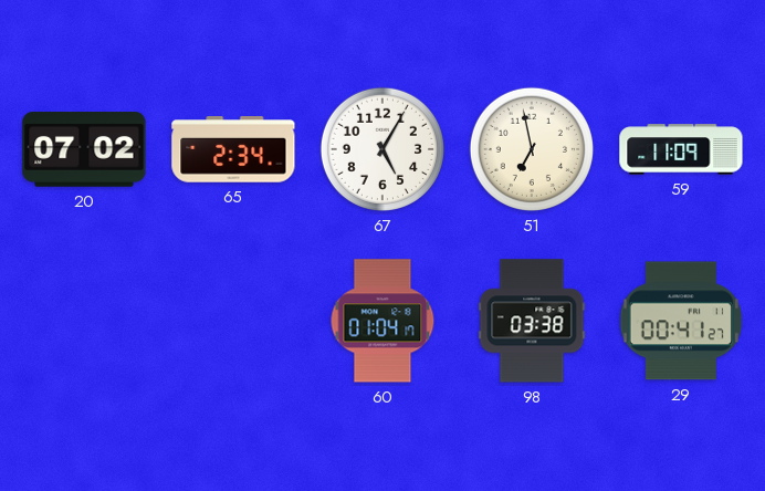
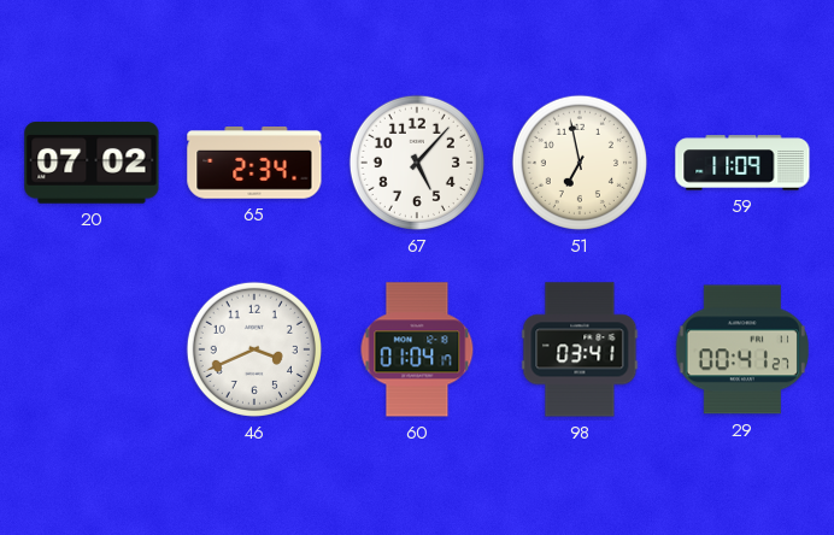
67: 5:05 -> 5:07 (417, 163)
46: none -> 3:41 (254, 349)
98: 03:38 -> 03:41 (580, 349)
